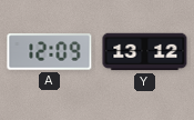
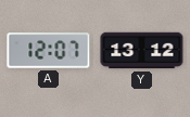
A: 12:09 -> 12:07 (49, 51)
